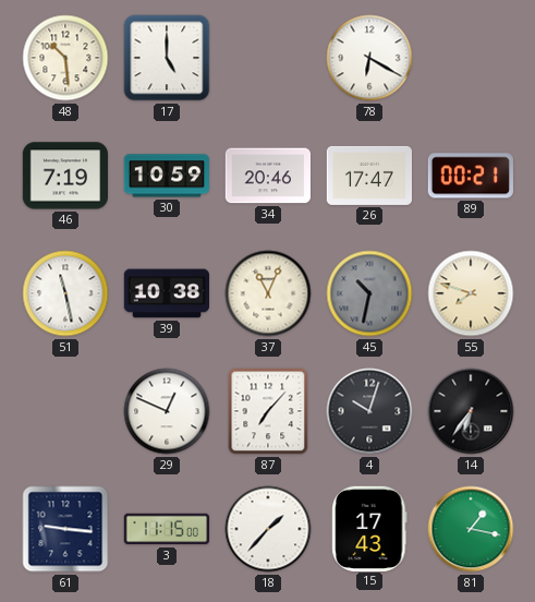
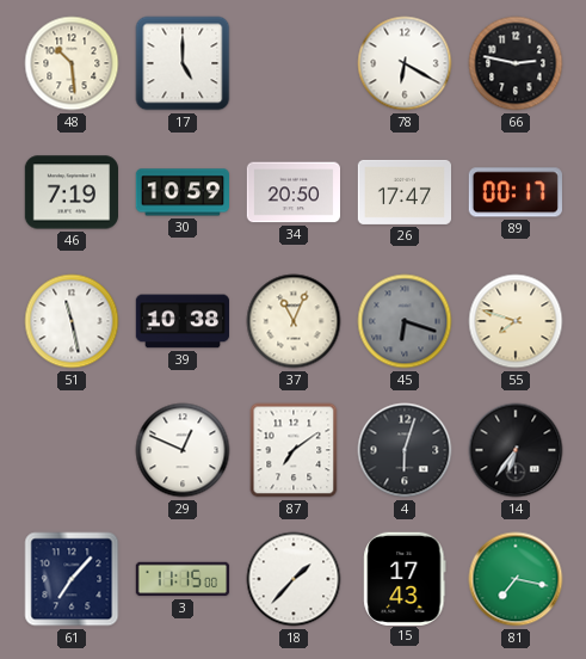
66: none -> 2:47 (516, 63)
34: 20:46 -> 20:50 (292, 192)
89: 00:21 -> 00:17 (516, 192)
45: 10:32 -> 6:18 (405, 321)
87: 7:07 -> 7:09 (294, 450)
4: 10:03 -> 6:03 (405, 450)
61: 9:16 -> 7:07 (72, 579)
81: 1:17 -> 7:17 (516, 579)
